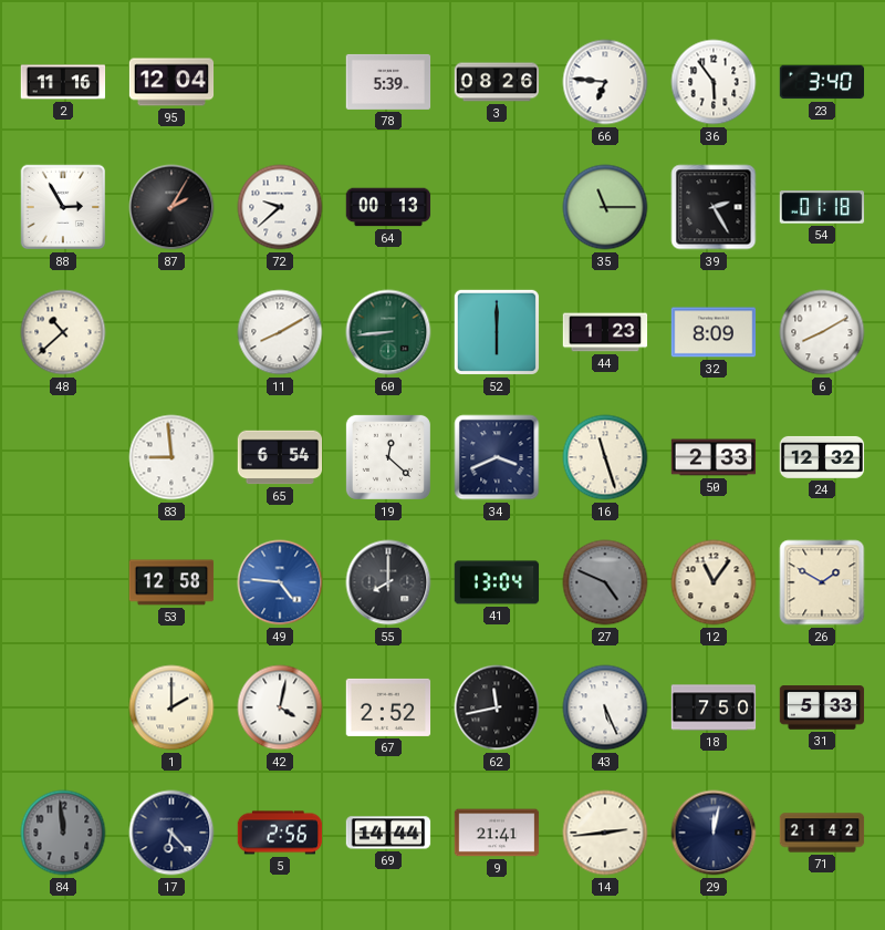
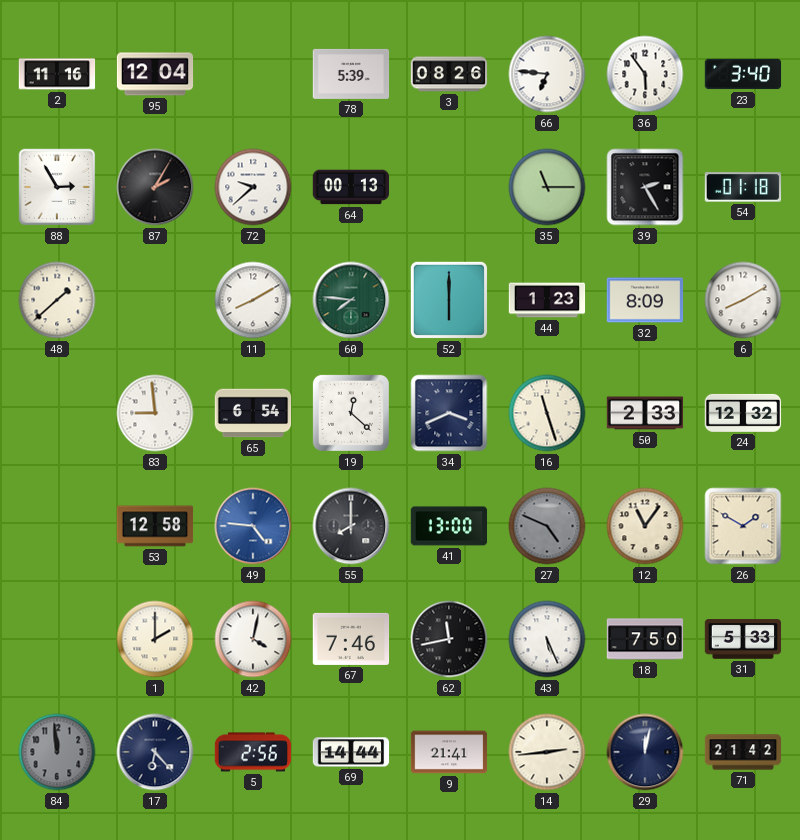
48: 10:38 -> 1:38 (57, 300)
60: 8:44 -> 7:46 (351, 300)
41: 13:04 -> 13:00 (449, 526)
67: 2:52 -> 7:46 (351, 639)
